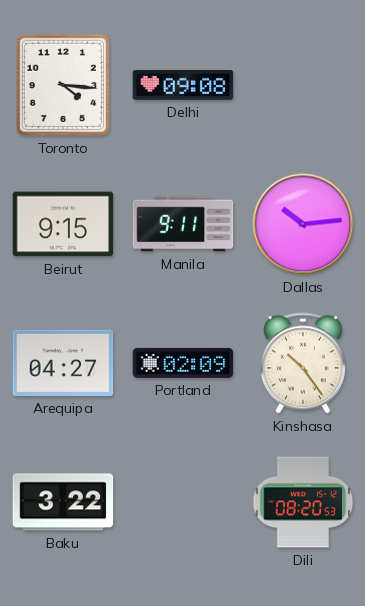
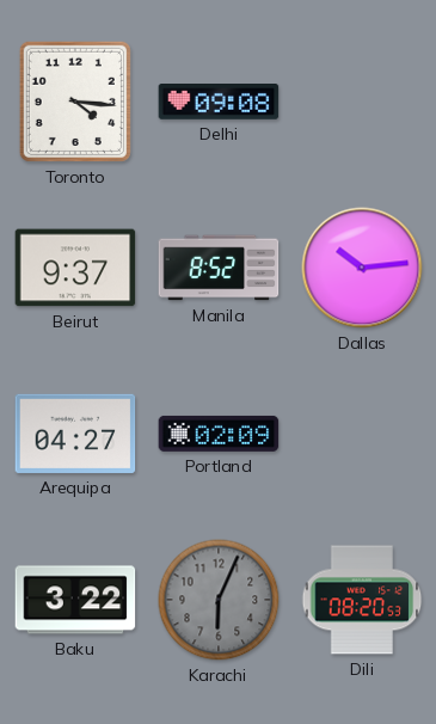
Beirut: 9:15 -> 9:37 (75, 268)
Manila: 9:11 -> 8:52 (219, 268)
Kinshasa: 10:24 -> none (303, 363)
Karachi: none -> 6:04 (219, 600)
